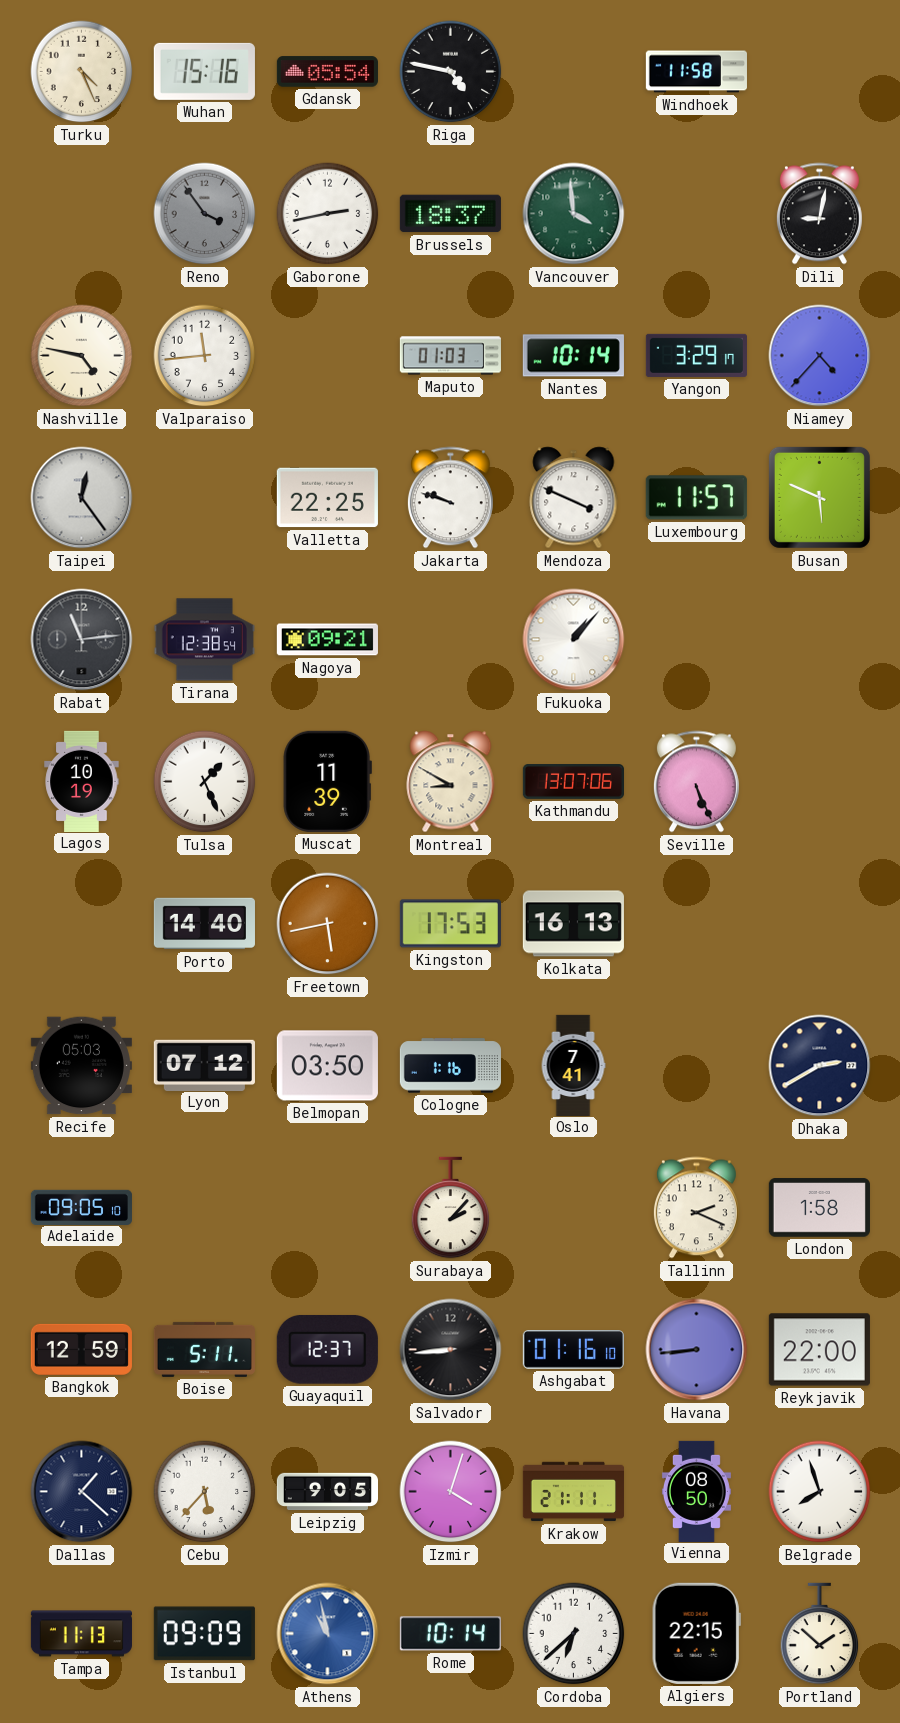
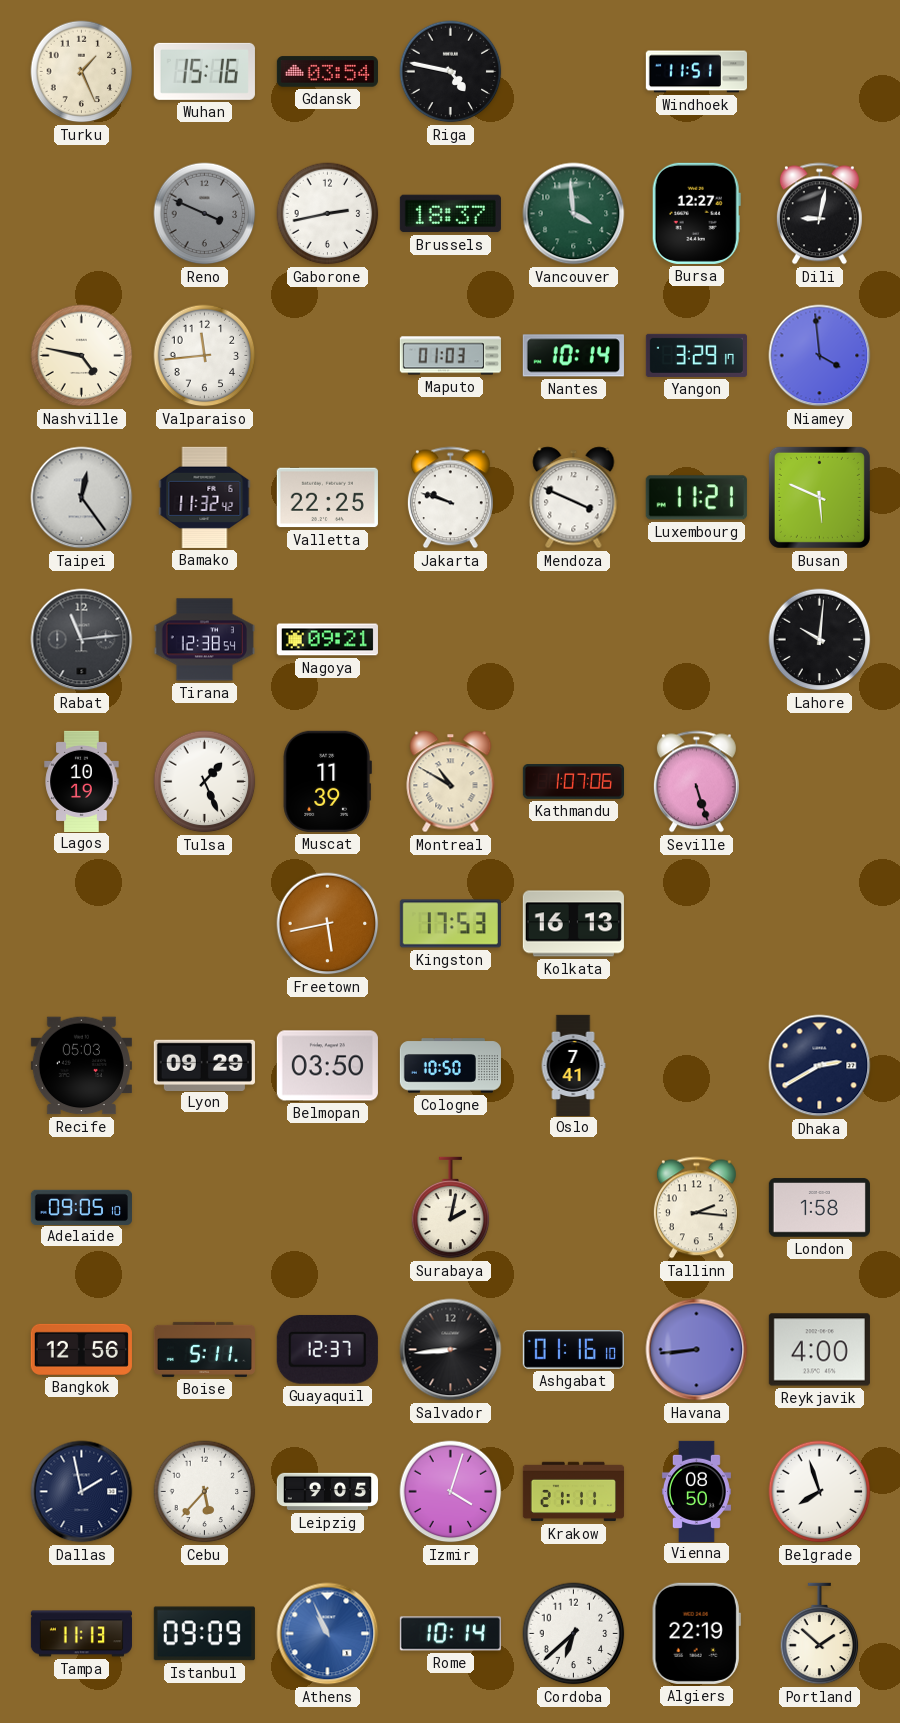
Turku: 4:26 -> 1:26 (82, 72)
Gdansk: 05:54 -> 03:54 (327, 72)
Windhoek: 11:58 -> 11:51 (696, 72)
Reno: 3:54 -> 3:49 (205, 214)
Bursa: none -> 12:27 (696, 213)
Niamey: 4:37 -> 3:59 (820, 356)
Bamako: none -> 11:32 (205, 497)
Luxembourg: 11:57 -> 11:21 (696, 498)
Fukuoka: 1:07 -> none (574, 640)
Lahore: none -> 10:01 (820, 640)
Montreal: 8:50 -> 10:50 (451, 782)
Kathmandu: 13:07 -> 1:07 (573, 782)
Seville: 5:26 -> 5:27 (696, 782)
Porto: 14:40 -> none (204, 924)
Lyon: 07:12 -> 09:29 (204, 1065)
Cologne: 1:16 -> 10:50 (450, 1066)
Surabaya: 2:07 -> 2:02 (451, 1208)
Tallinn: 2:19 -> 2:16 (696, 1208)
Bangkok: 12:59 -> 12:56 (81, 1349)
Reykjavik: 22:00 -> 4:00 (819, 1350)
Dallas: 1:22 -> 1:58 (82, 1492)
Athens: 10:58 -> 10:56 (328, 1634)
Algiers: 22:15 -> 22:19 (696, 1633)
